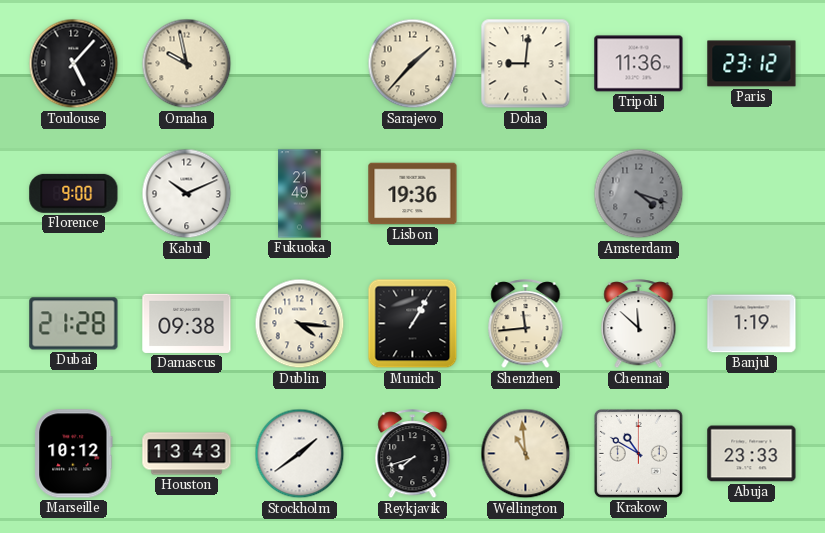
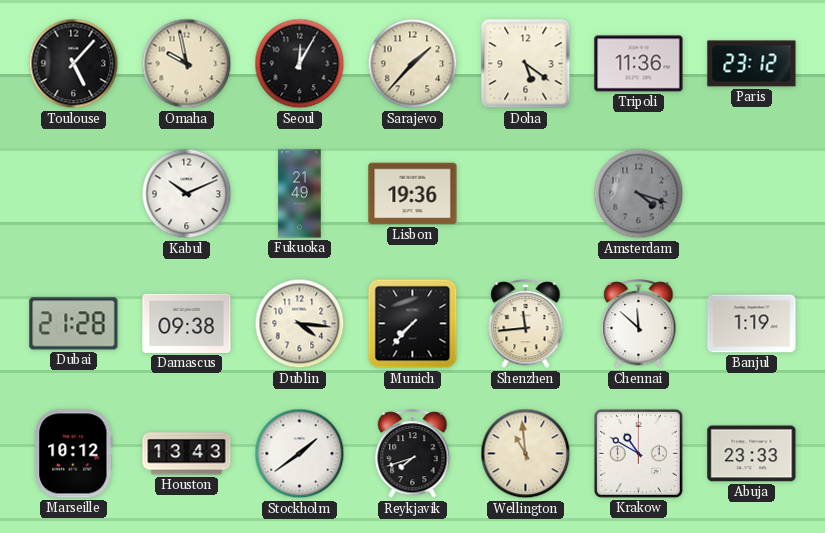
Seoul: none -> 12:05 (300, 64)
Doha: 9:01 -> 5:21 (526, 64)
Florence: 9:00 -> none (74, 193)
Munich: 1:05 -> 7:37 (413, 324)
